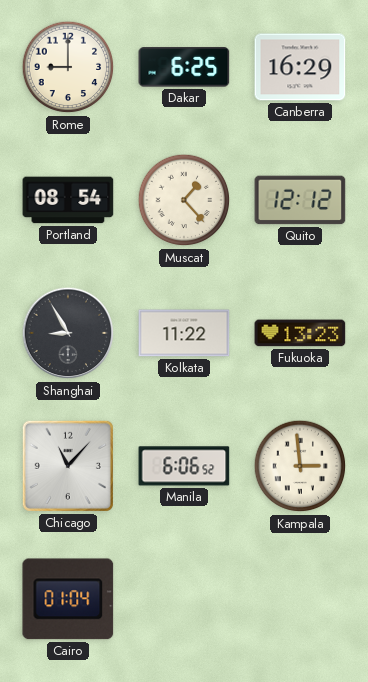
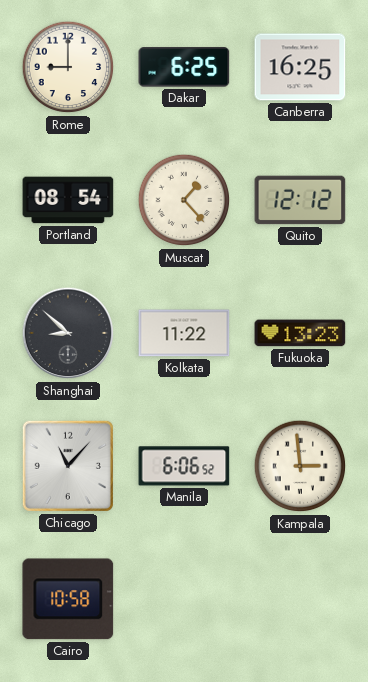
Canberra: 16:29 -> 16:25 (300, 67)
Shanghai: 8:55 -> 8:52 (68, 333)
Cairo: 01:04 -> 10:58 (68, 599)
